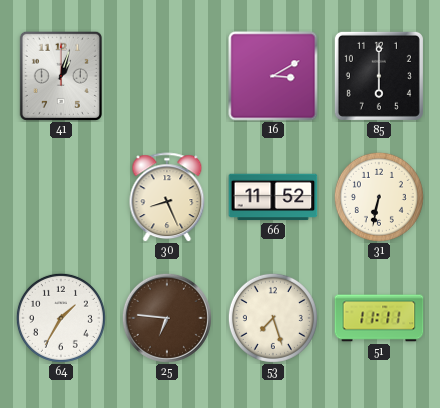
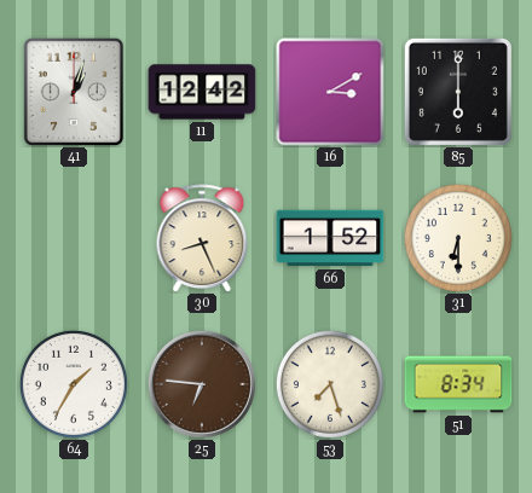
11: none -> 12:42 (202, 92)
66: 11:52 -> 1:52 (330, 238)
31: 6:32 -> 6:30 (458, 238)
51: 11:11 -> 8:34 (458, 384)
